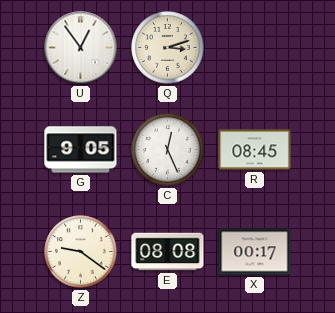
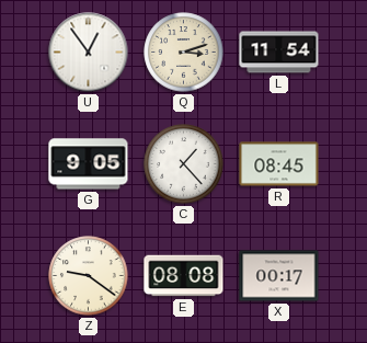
L: none -> 11:54 (279, 53)
C: 12:26 -> 1:23 (184, 164)
